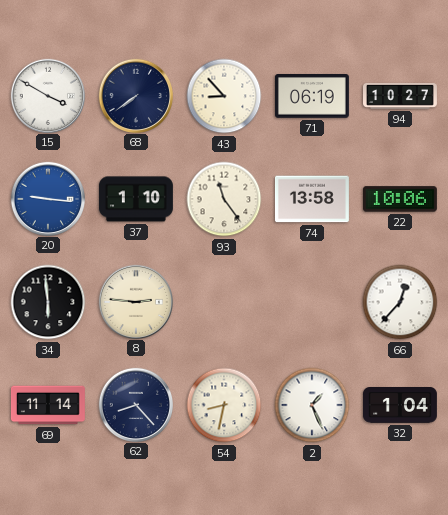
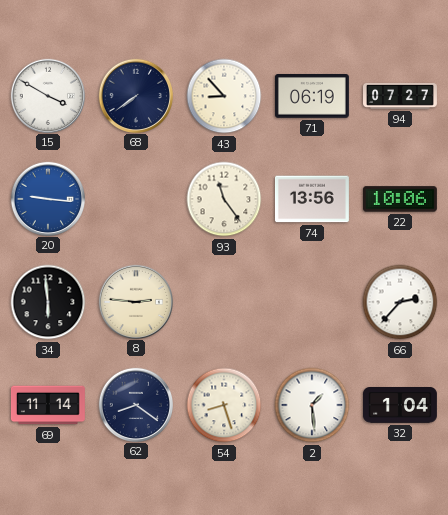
94: 10:27 -> 07:27 (401, 96)
37: 1:10 -> none (136, 199)
74: 13:58 -> 13:56 (312, 199)
66: 12:37 -> 2:37 (400, 302)
62: 8:23 -> 8:21 (135, 404)
54: 8:32 -> 8:27 (224, 405)
2: 1:26 -> 1:29 (312, 405)
